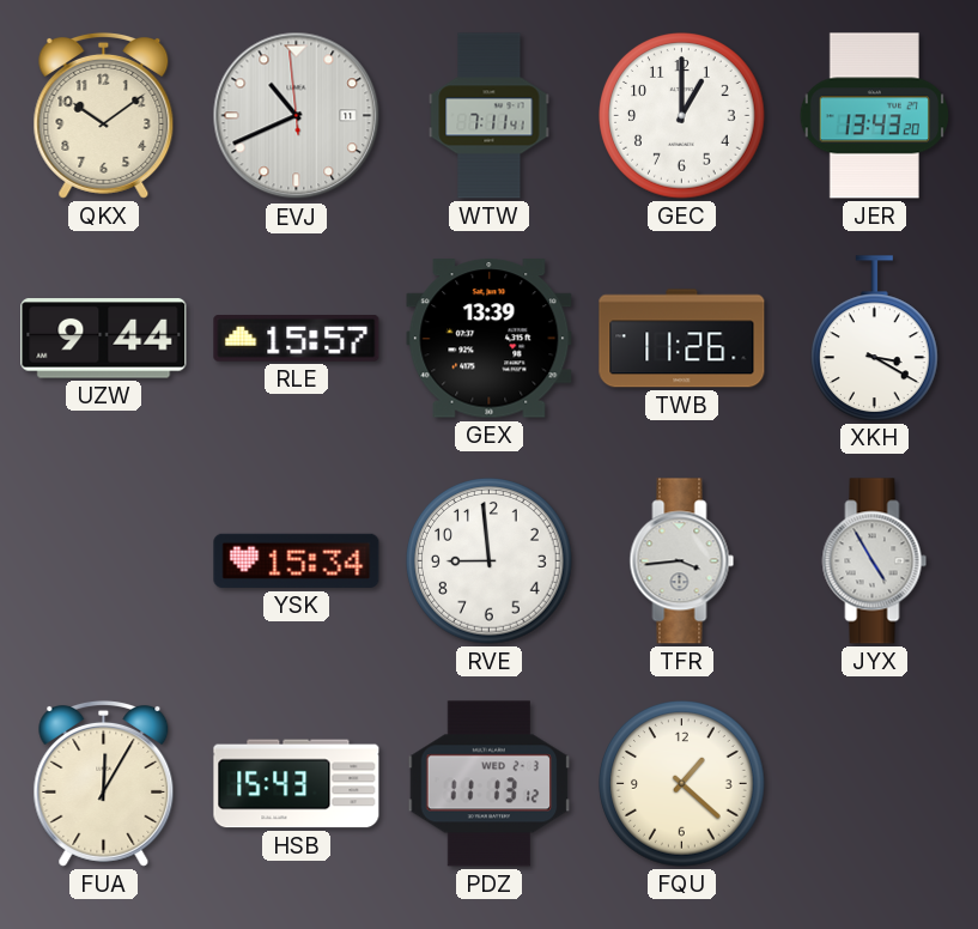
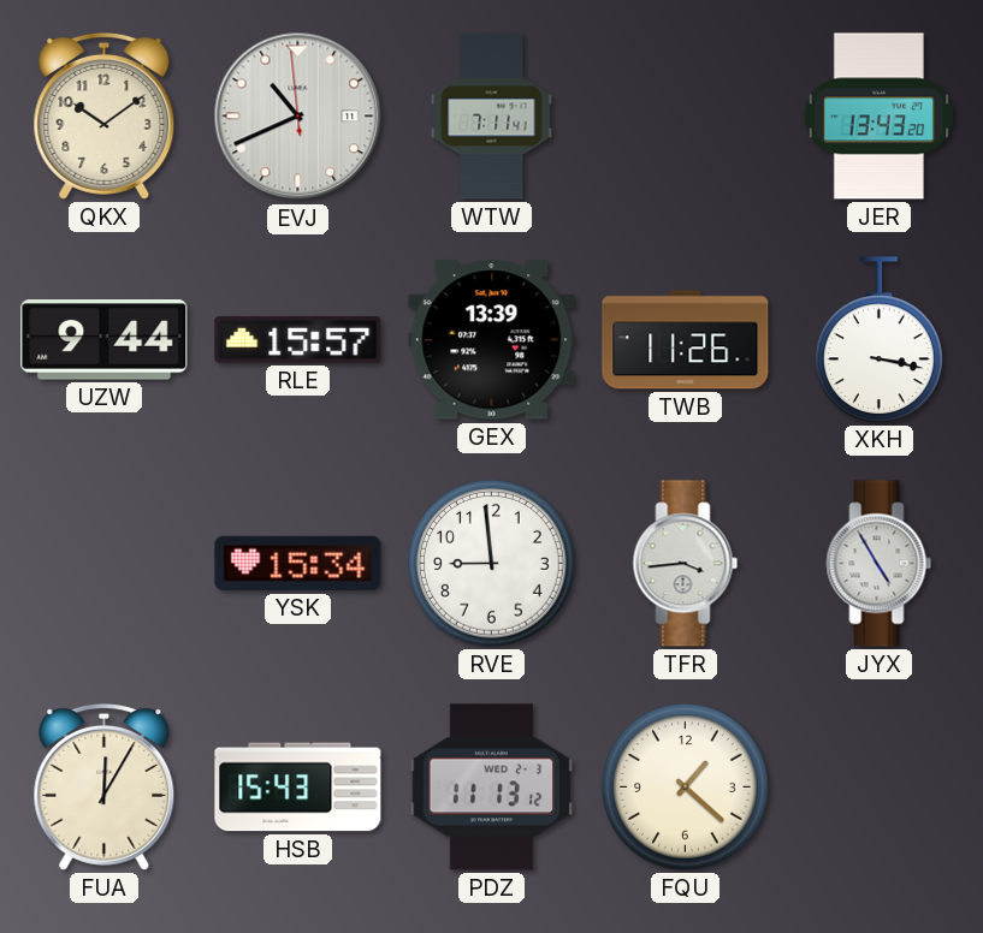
GEC: 1:00 -> none (682, 116)
XKH: 3:20 -> 3:17 (880, 339)
